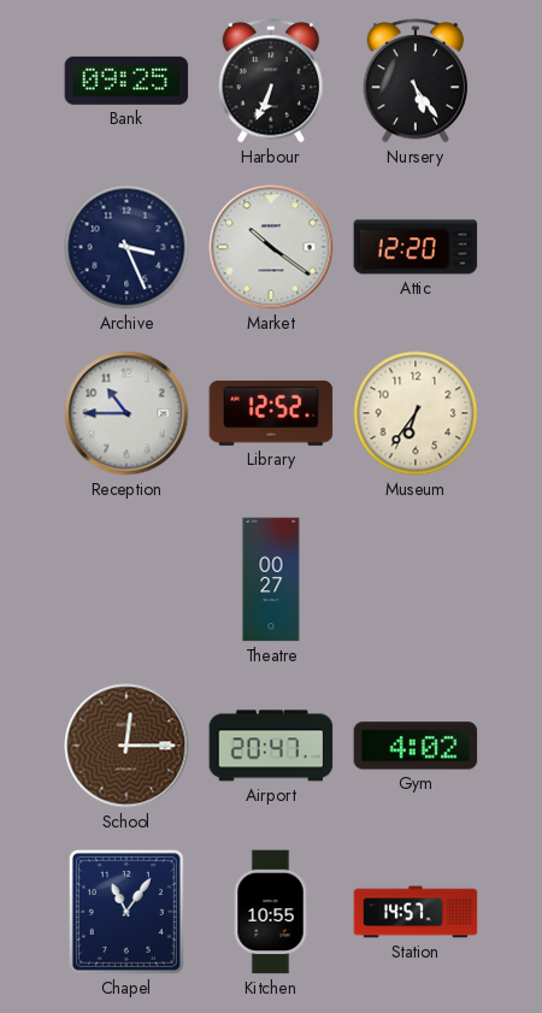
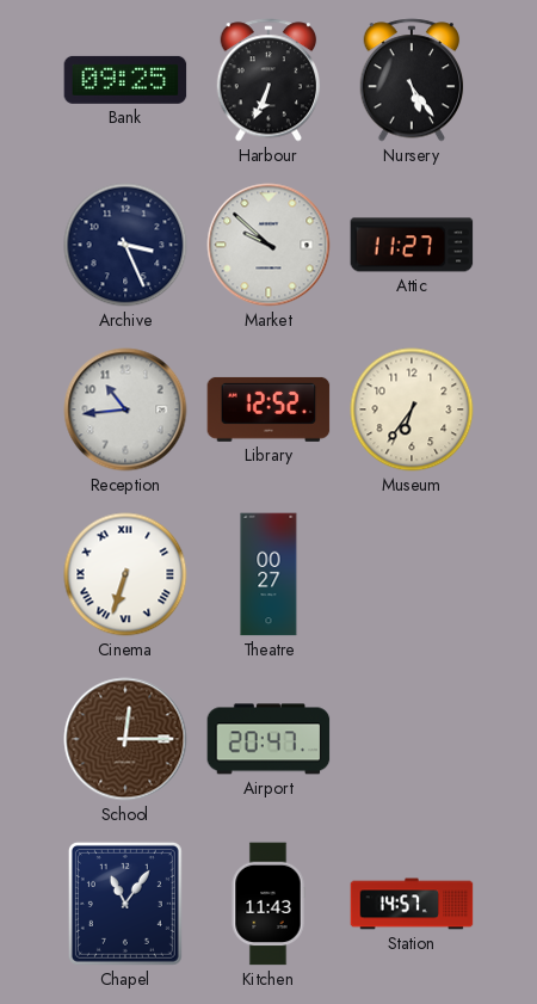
Market: 10:21 -> 9:52 (268, 245)
Attic: 12:20 -> 11:27 (412, 245)
Reception: 10:45 -> 10:44 (125, 409)
Cinema: none -> 6:33 (125, 574)
Gym: 4:02 -> none (416, 746)
Kitchen: 10:55 -> 11:43 (268, 904)
